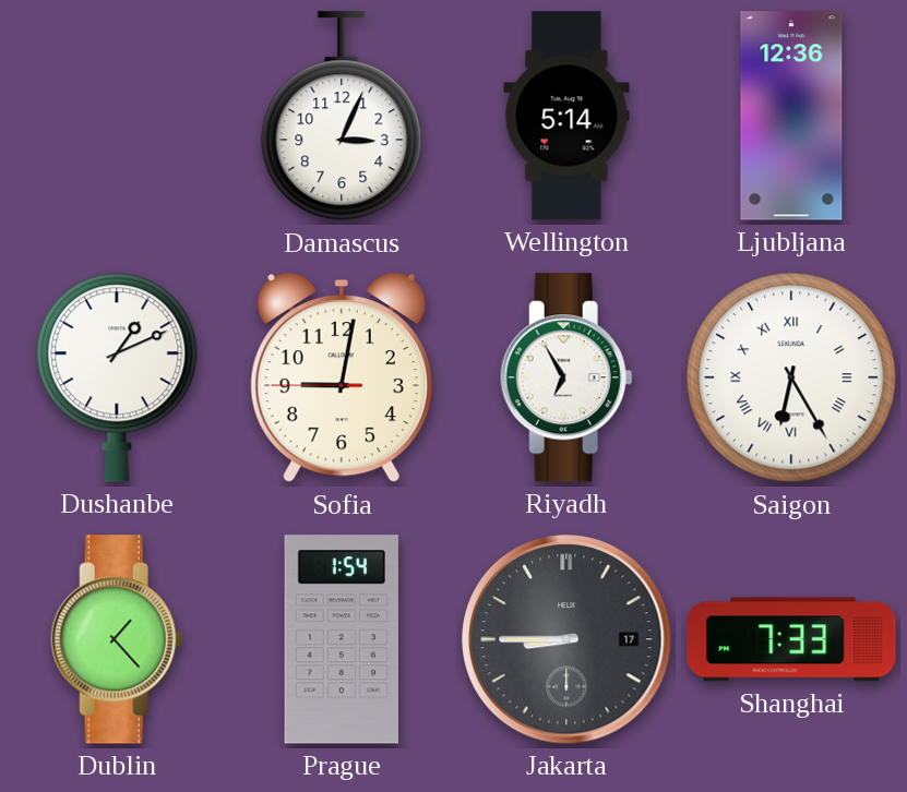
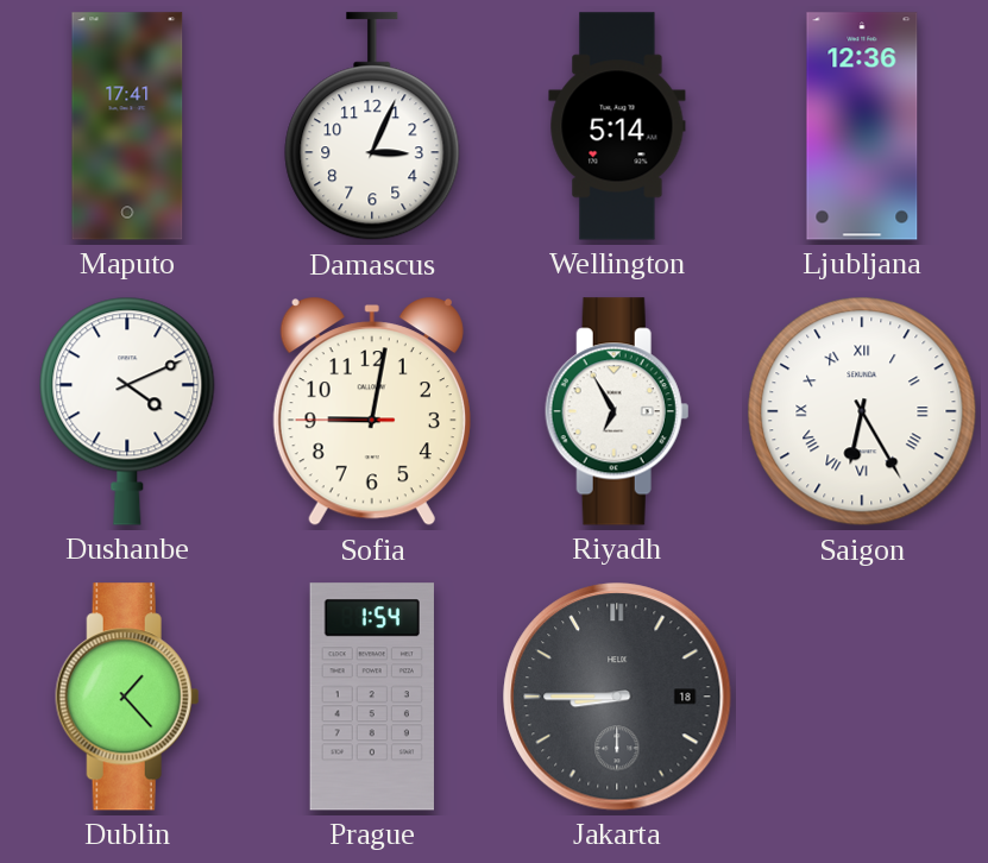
Maputo: none -> 17:41 (127, 126)
Dushanbe: 1:11 -> 4:11 (127, 411)
Jakarta date: 17 -> 18 (617, 697)
Shanghai: 7:33 -> none (791, 639)
